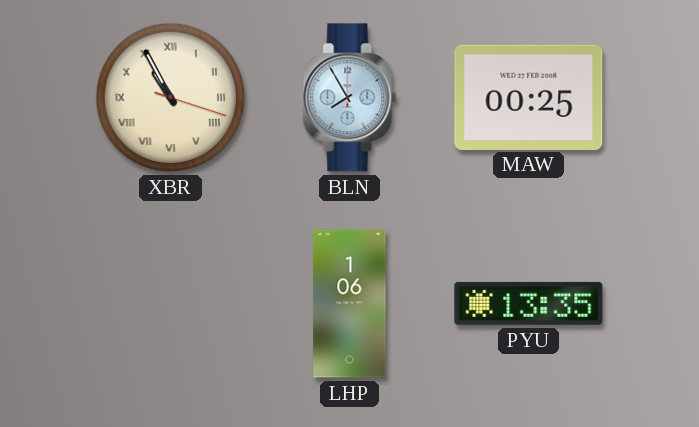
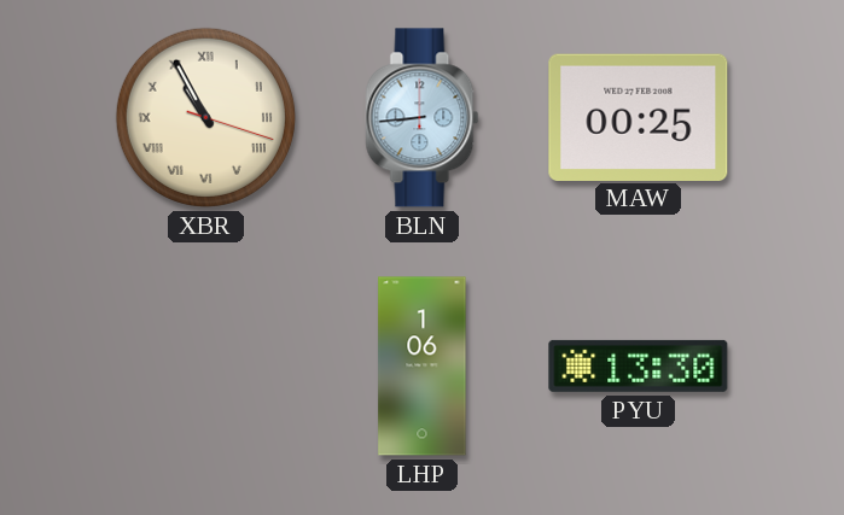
BLN: 7:55 -> 8:44 (423, 118)
PYU: 13:35 -> 13:30 (639, 365)
